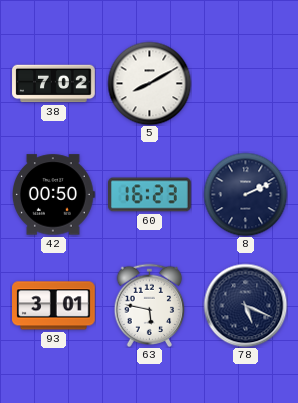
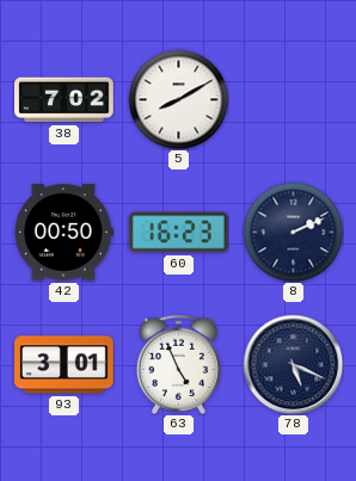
63: 5:47 -> 4:56 (179, 364)
